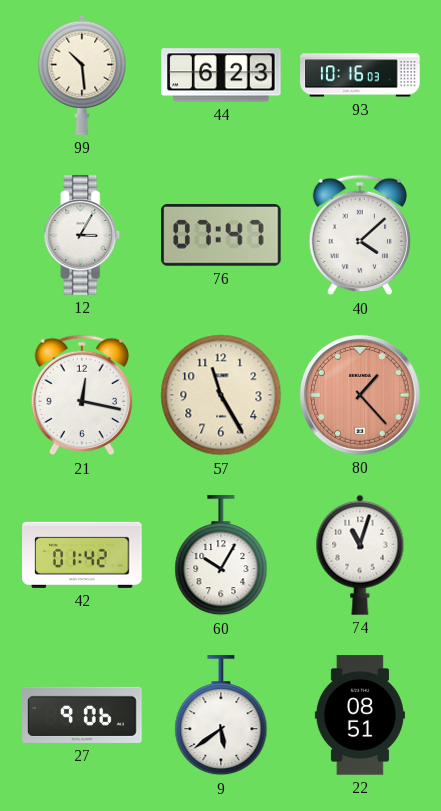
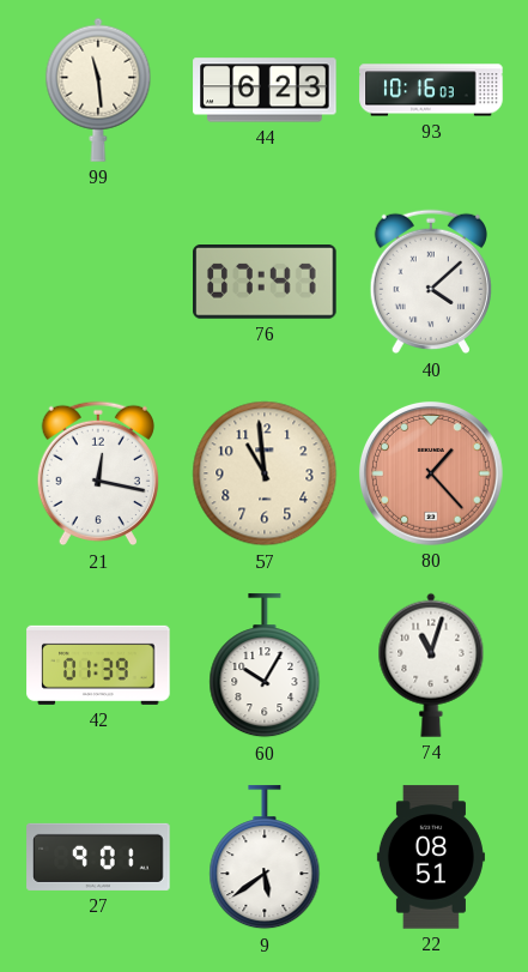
99: 10:29 -> 11:29 (98, 90)
12: 3:05 -> none (82, 235)
57: 11:25 -> 10:59 (265, 473)
42: 01:42 -> 01:39 (98, 665)
27: 9:06 -> 9:01 (98, 857)
